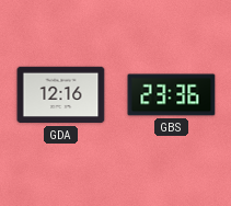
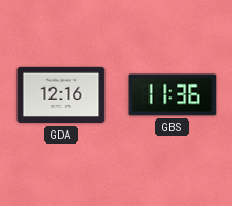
GBS: 23:36 -> 11:36 (173, 95)
